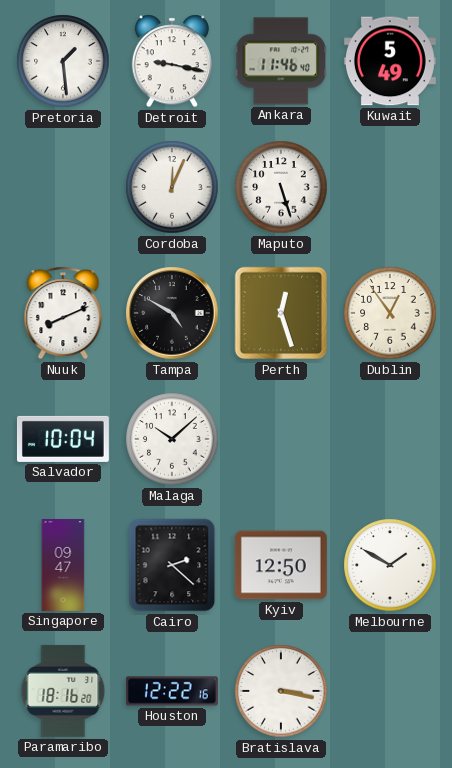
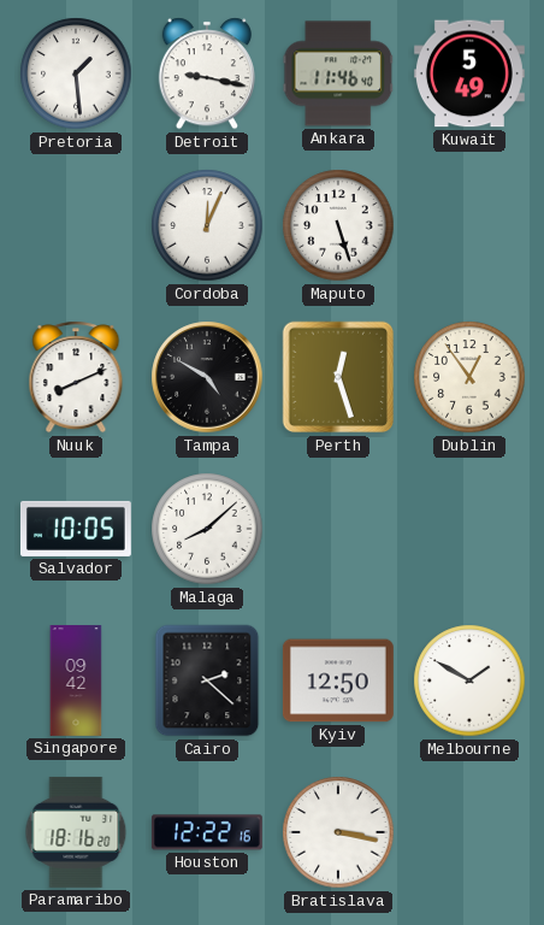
Salvador: 10:04 -> 10:05 (76, 529)
Malaga: 10:08 -> 8:08 (207, 529)
Singapore: 09:47 -> 09:42 (76, 682)
